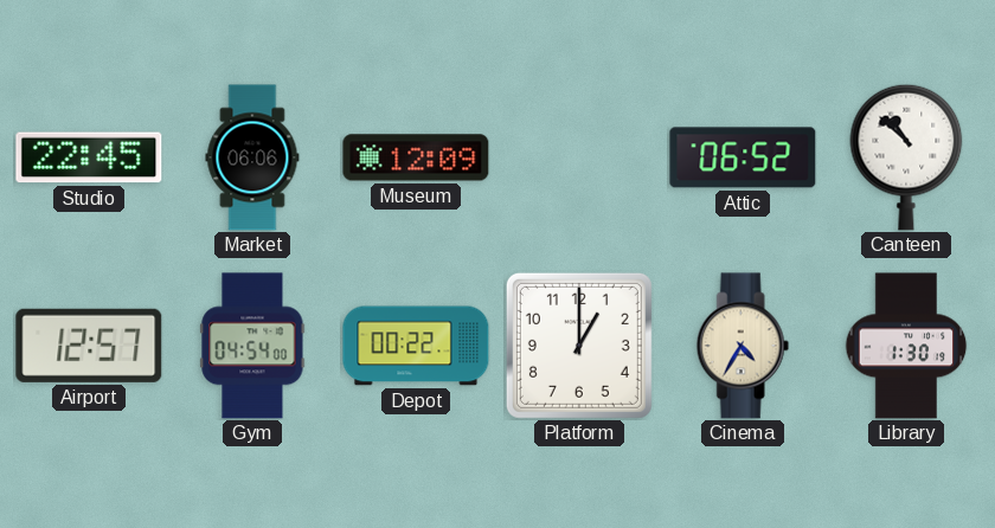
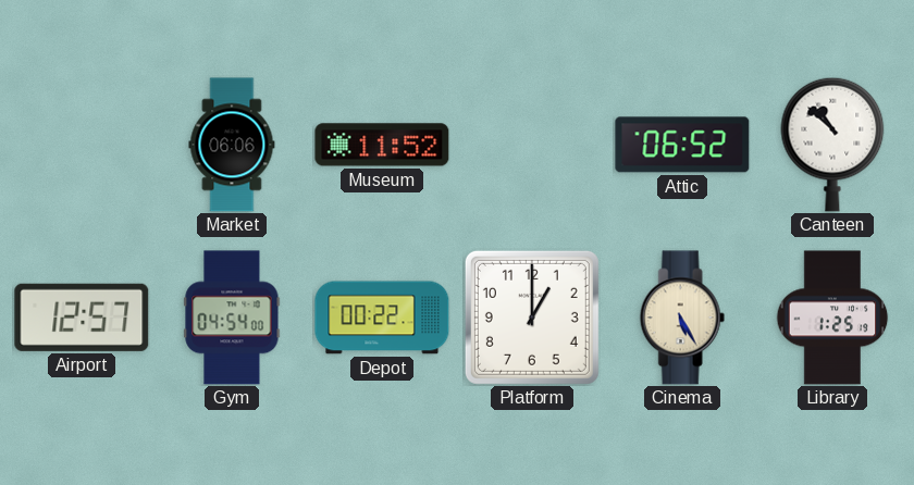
Studio: 22:45 -> none (89, 157)
Museum: 12:09 -> 11:52 (382, 145)
Cinema: 4:35 -> 5:25 (682, 318)
Library: 1:30 -> 1:25 (832, 318)
